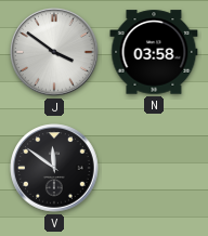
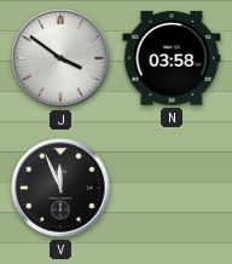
V: 11:51 -> 11:56 (60, 188)
